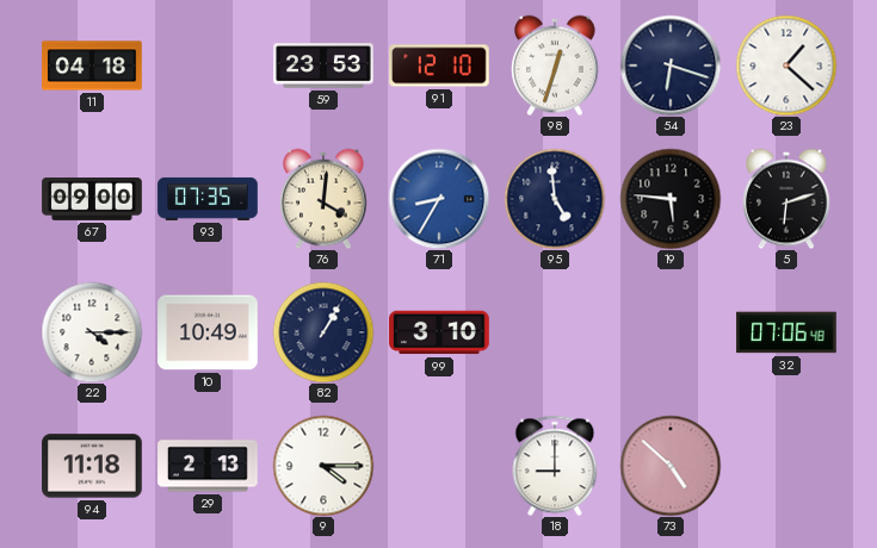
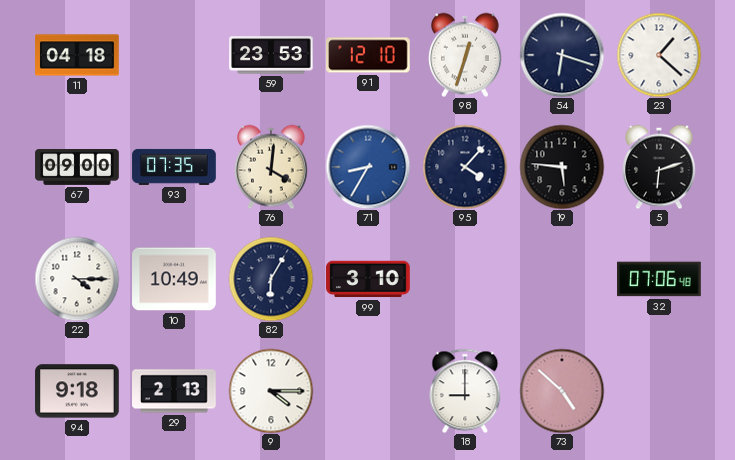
95: 4:59 -> 4:07 (465, 167)
82: 1:05 -> 6:05 (271, 279)
94: 11:18 -> 9:18 (77, 391)
